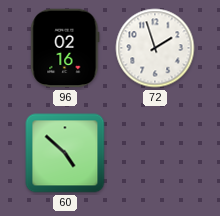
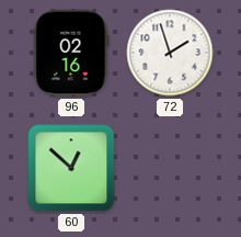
60: 4:52 -> 12:52 (71, 168)
